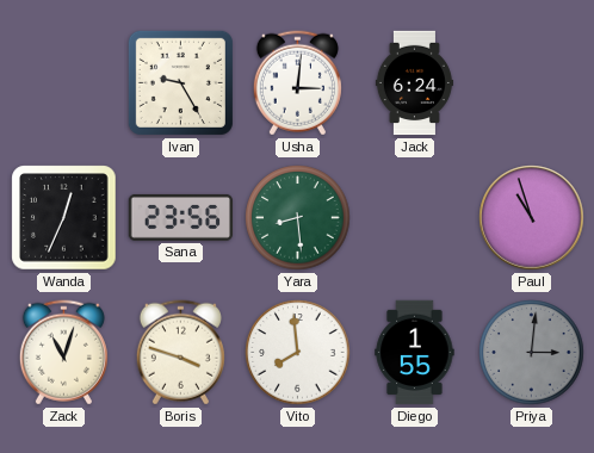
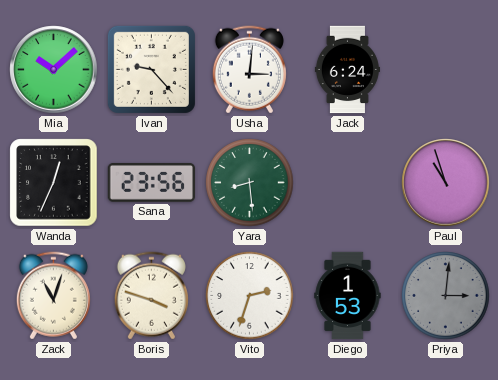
Mia: none -> 10:08 (54, 70)
Ivan: 9:25 -> 9:23 (151, 69)
Vito: 7:59 -> 2:33 (250, 296)
Diego: 1:55 -> 1:53 (348, 296)
